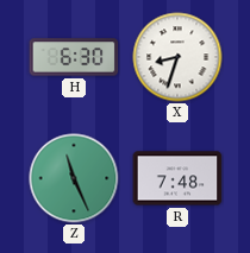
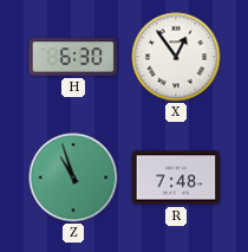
X: 8:33 -> 12:54 (176, 57)
Z: 11:26 -> 10:57 (73, 177)
